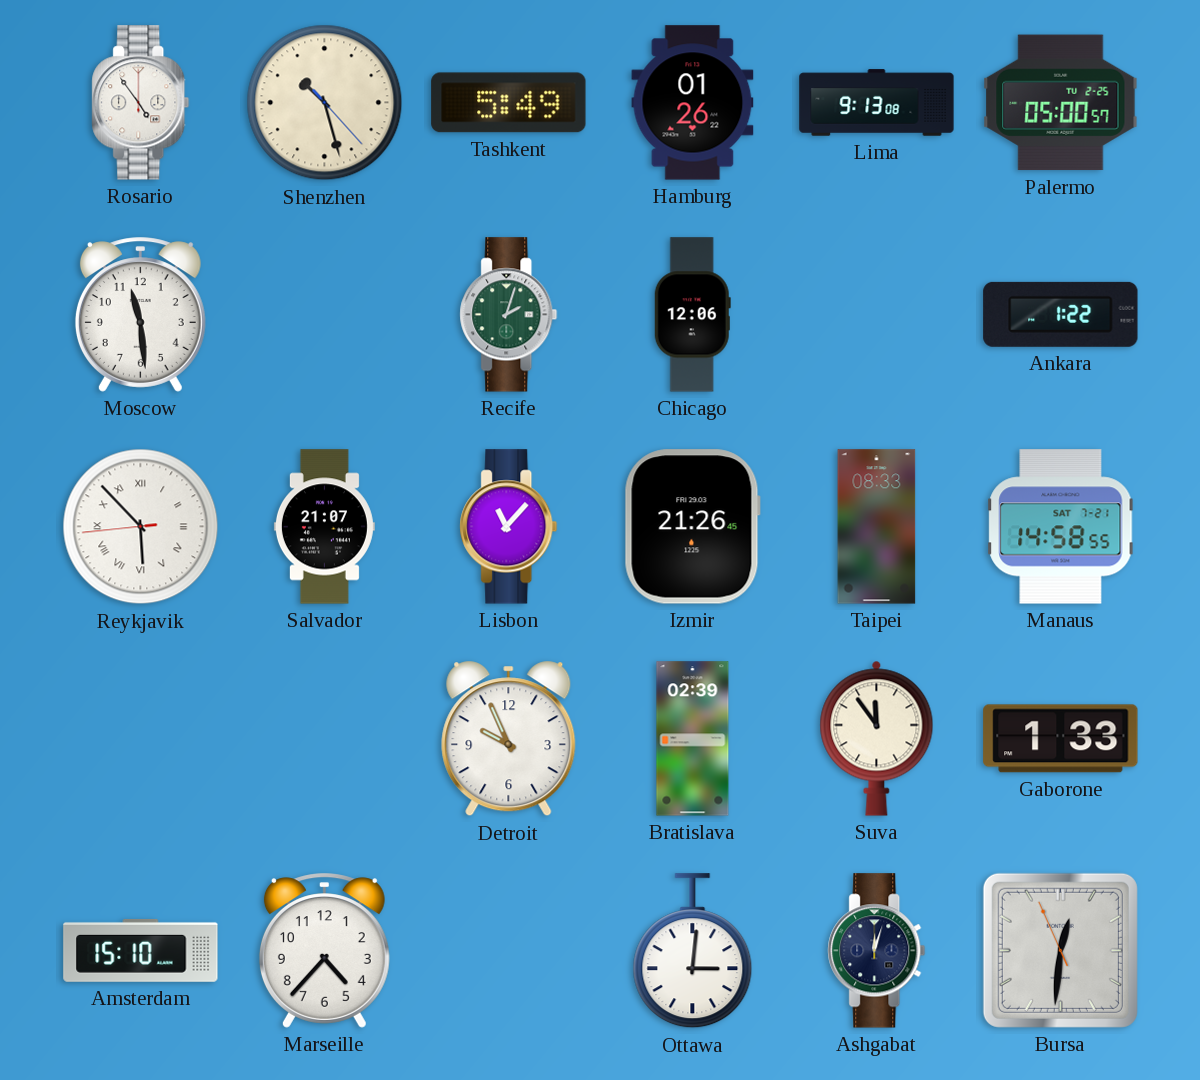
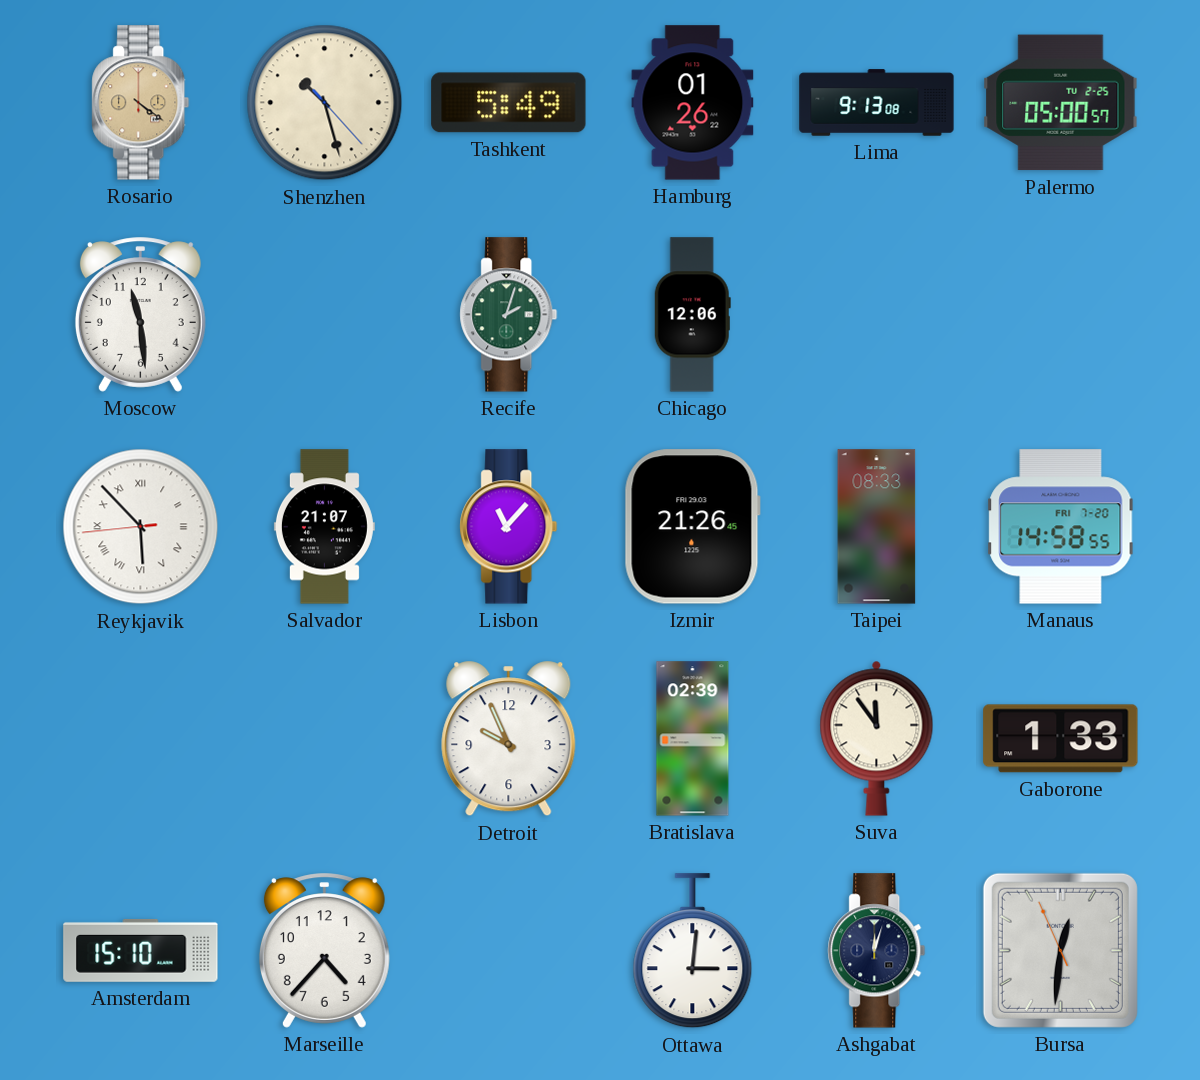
Rosario: 4:54 -> 4:21 (141, 103)
Rosario dial: white -> champagne (141, 103)
Ankara: 1:22 -> none (1061, 314)
Manaus date: SAT 7-21 -> FRI 7-20 (1061, 527)
